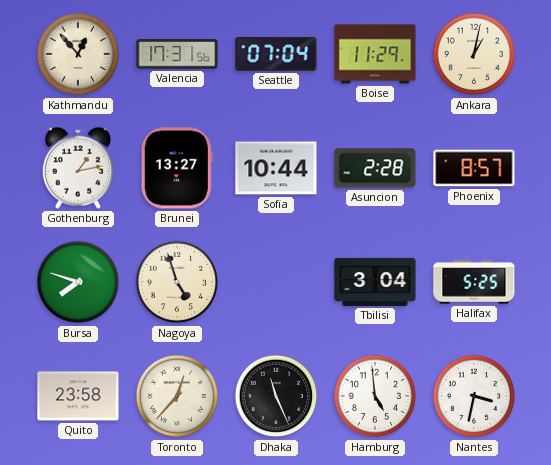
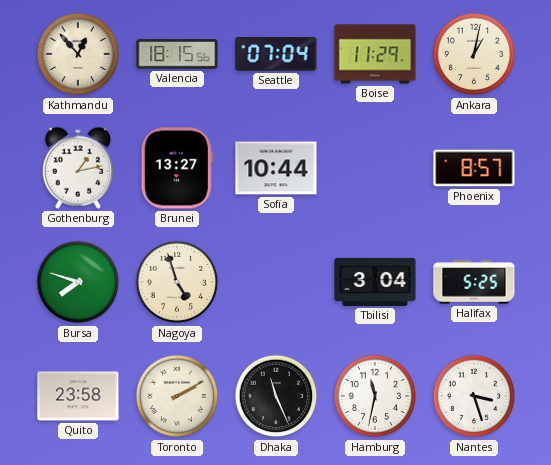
Valencia: 17:31 -> 18:15 (177, 54)
Asuncion: 2:28 -> none (375, 168)
Toronto: 12:37 -> 2:10 (177, 396)
Hamburg: 4:59 -> 11:32 (375, 396)
Nantes: 3:32 -> 3:27 (474, 396)
